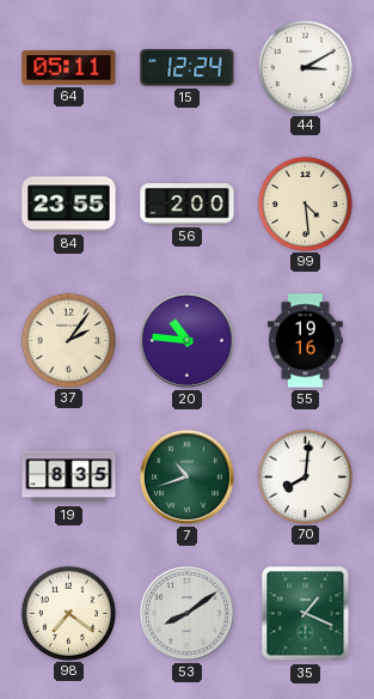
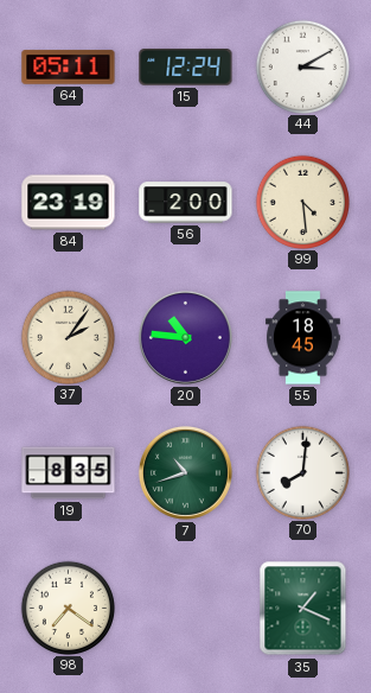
84: 23:55 -> 23:19 (69, 203)
55: 19:16 -> 18:45 (303, 338)
53: 8:09 -> none (186, 613)
